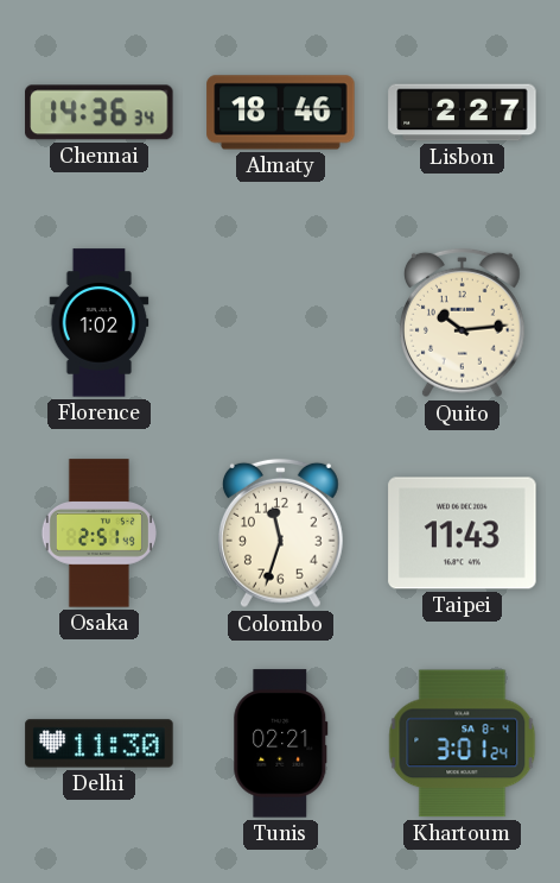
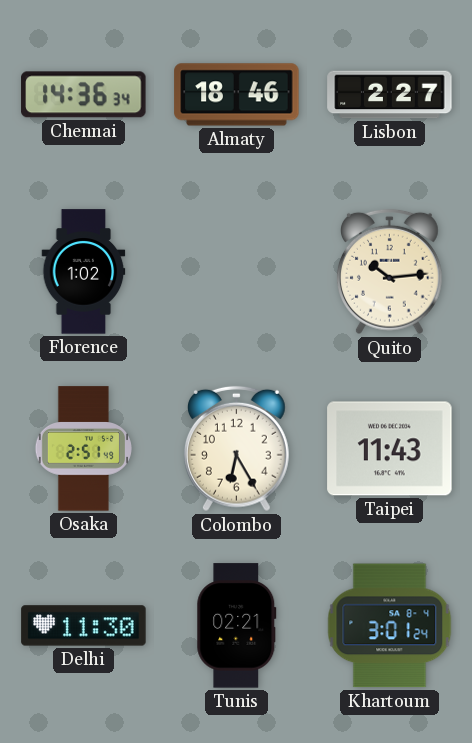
Colombo: 11:33 -> 6:25 (236, 449)
